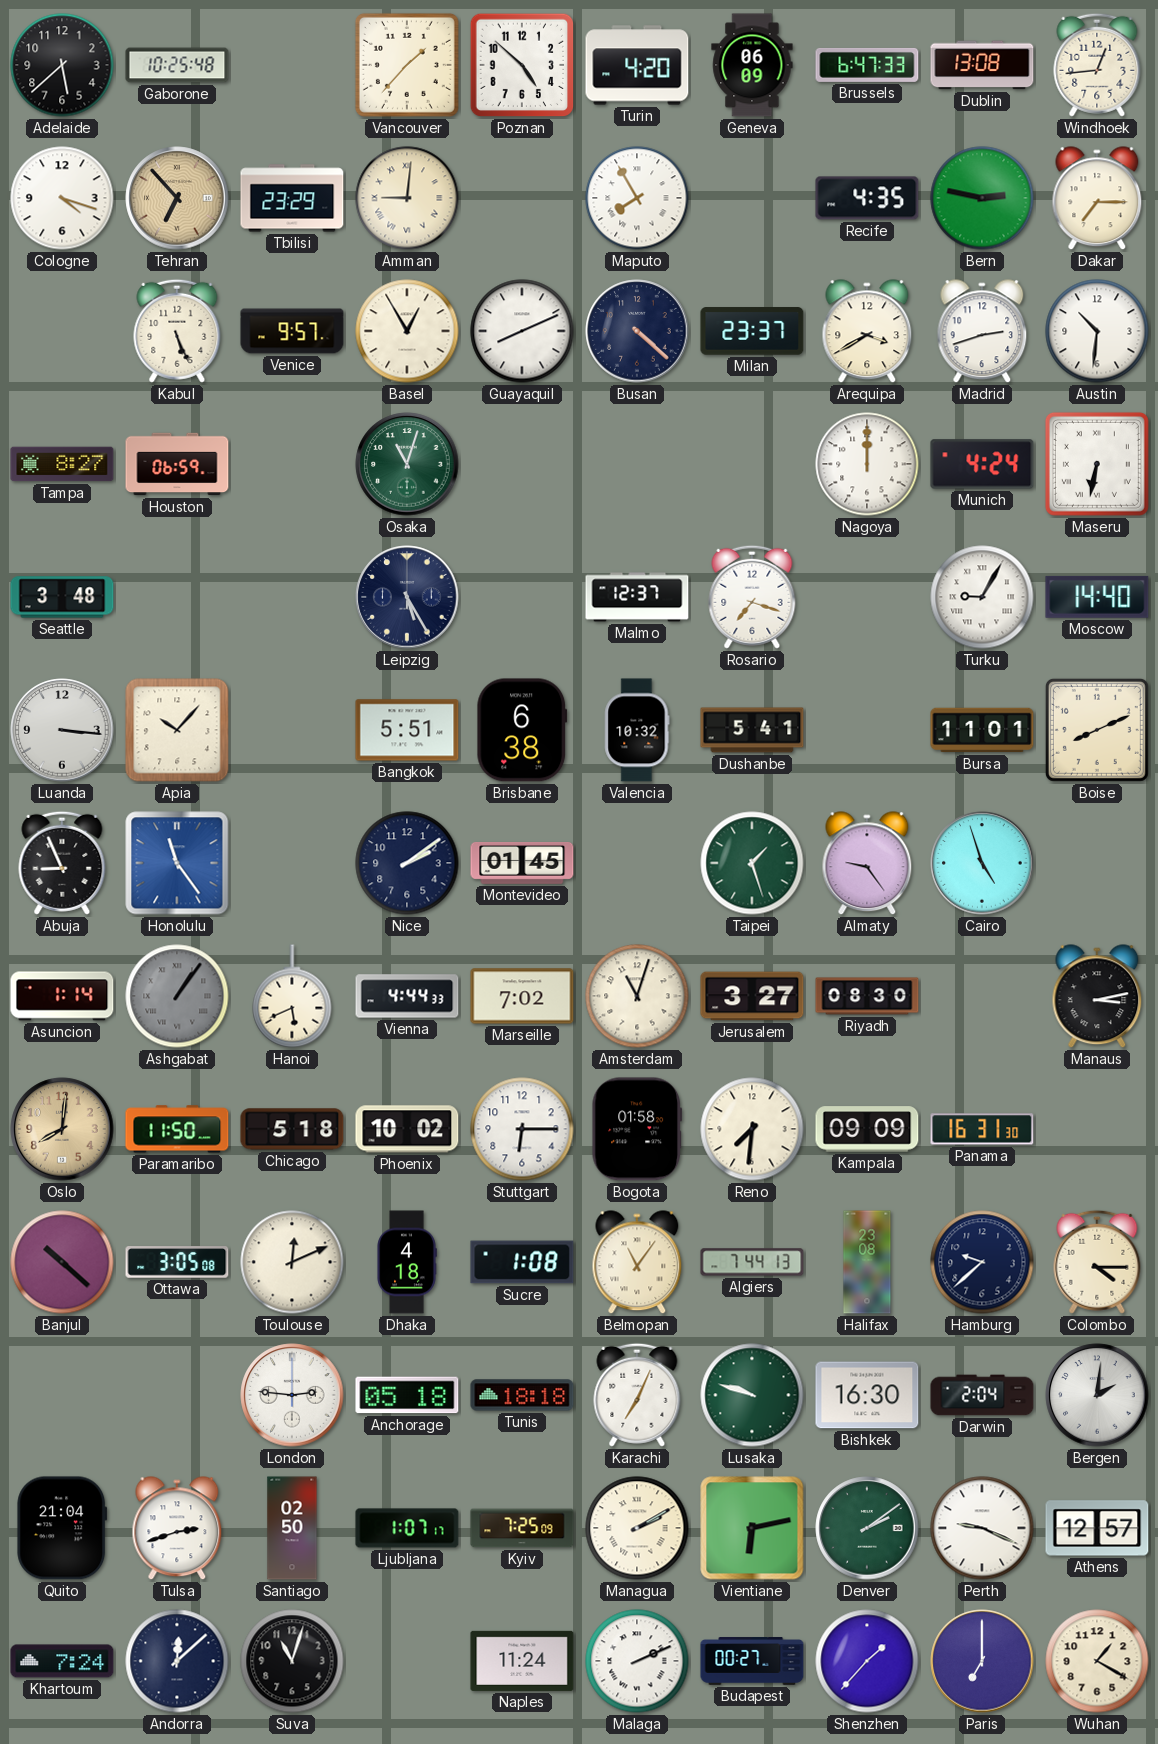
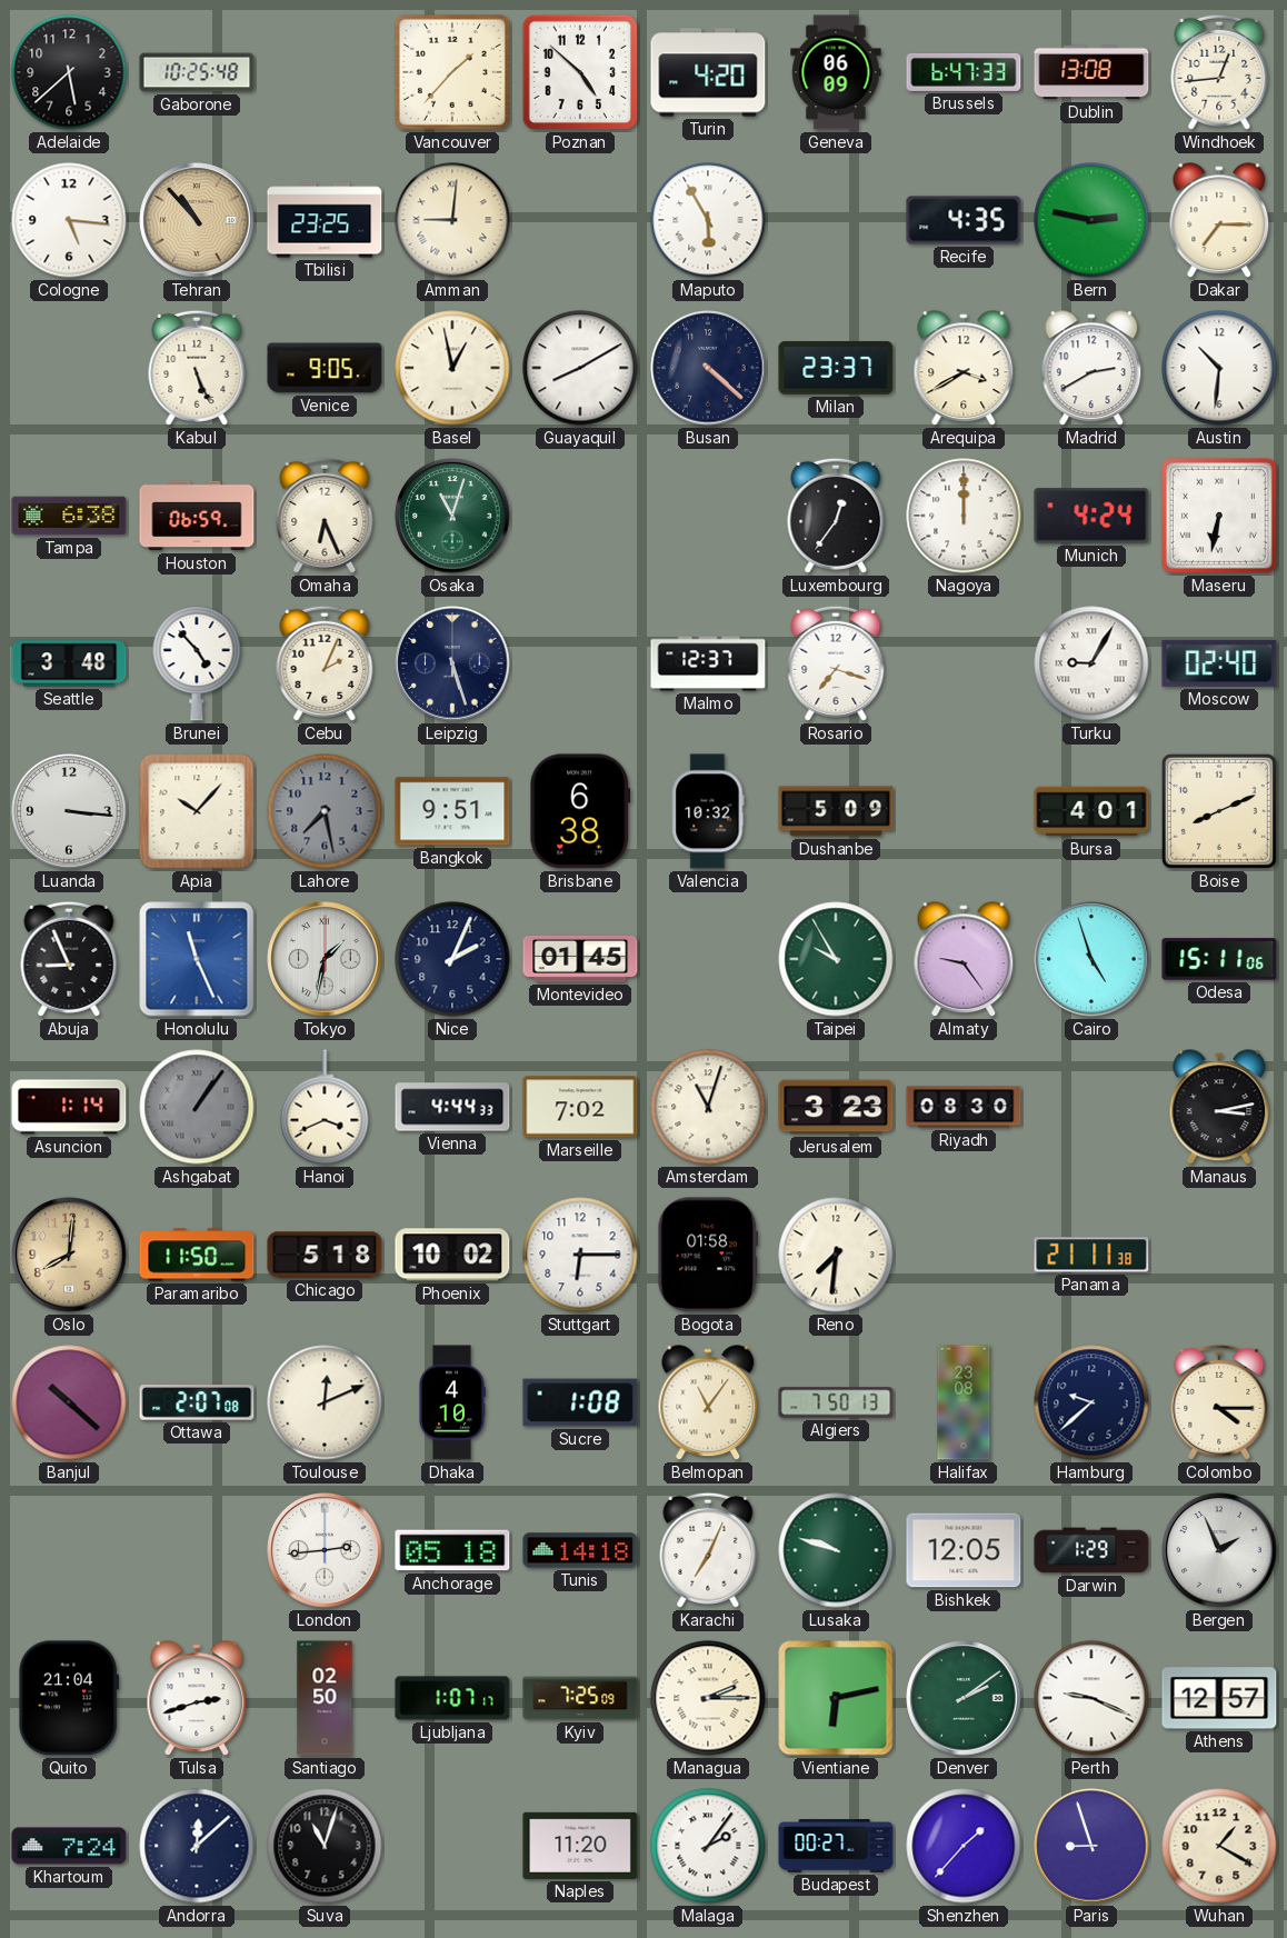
Cologne: 4:18 -> 5:16 (69, 220)
Tehran: 6:53 -> 10:53 (197, 220)
Tbilisi: 23:29 -> 23:25 (325, 220)
Maputo: 7:55 -> 5:55 (708, 220)
Venice: 9:57 -> 9:05 (325, 368)
Basel: 12:55 -> 12:58 (452, 368)
Guayaquil: 8:11 -> 8:10 (580, 368)
Madrid: 2:42 -> 2:40 (1091, 369)
Tampa: 8:27 -> 6:38 (69, 516)
Omaha: none -> 6:26 (325, 516)
Luxembourg: none -> 12:36 (836, 516)
Brunei: none -> 4:53 (197, 663)
Cebu: none -> 2:04 (325, 663)
Leipzig: 5:25 -> 5:27 (452, 663)
Moscow: 14:40 -> 02:40 (1219, 663)
Lahore: none -> 7:28 (325, 811)
Bangkok: 5:51 -> 9:51 (452, 811)
Dushanbe: 5:41 -> 5:09 (836, 811)
Bursa: 11:01 -> 4:01 (1091, 811)
Honolulu: 11:24 -> 11:26 (197, 959)
Tokyo: none -> 1:32 (325, 959)
Nice: 2:09 -> 2:04 (452, 959)
Taipei: 1:27 -> 9:55 (836, 959)
Odesa: none -> 15:11 (1219, 959)
Hanoi: 5:41 -> 3:41 (325, 1107)
Jerusalem: 3:27 -> 3:23 (836, 1107)
Kampala: 09:09 -> none (867, 1129)
Panama: 16:31 -> 21:11 (1091, 1255)
Ottawa: 3:05 -> 2:07 (197, 1402)
Dhaka: 4:18 -> 4:10 (452, 1402)
Algiers: 7:44 -> 7:50 (836, 1402)
London: 2:46 -> 2:44 (325, 1550)
Tunis: 18:18 -> 14:18 (580, 1550)
Bishkek: 16:30 -> 12:05 (964, 1550)
Darwin: 2:04 -> 1:29 (1091, 1550)
Bergen: 2:01 -> 1:56 (1219, 1550)
Managua: 2:10 -> 2:15 (708, 1698)
Naples: 11:24 -> 11:20 (580, 1846)
Malaga: 2:11 -> 2:06 (708, 1846)
Paris: 7:00 -> 8:57 (1091, 1846)
